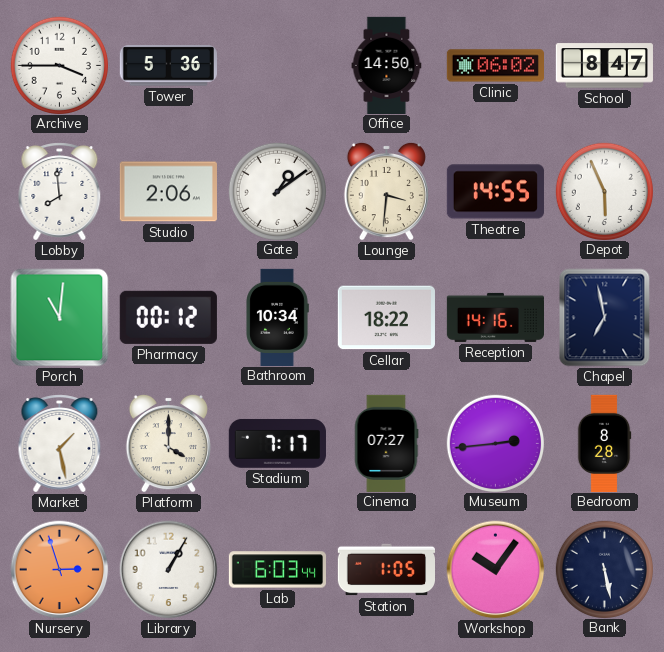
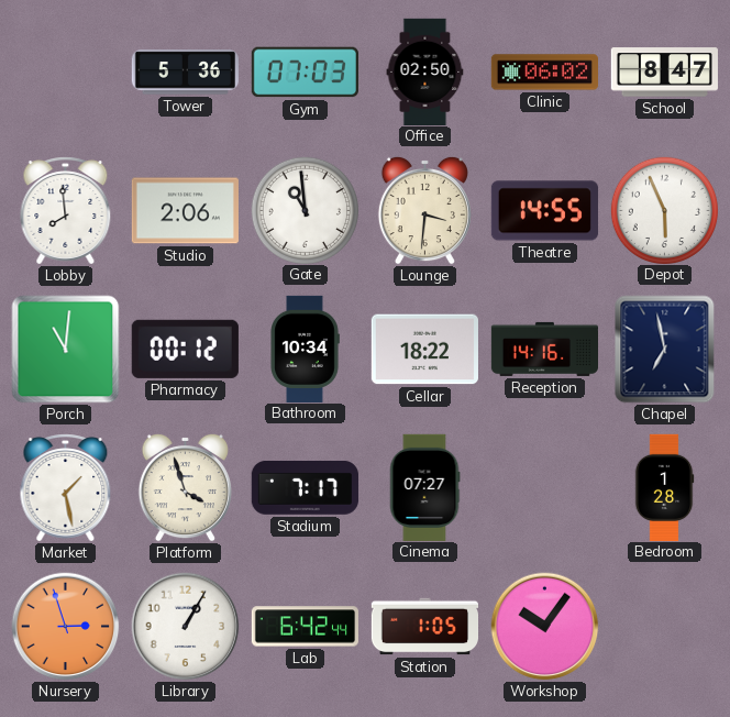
Archive: 3:45 -> none (59, 65)
Gym: none -> 07:03 (305, 73)
Office: 14:50 -> 02:50 (425, 71)
Gate: 1:09 -> 10:59 (305, 210)
Platform: 4:00 -> 3:57 (185, 487)
Museum: 2:44 -> none (495, 443)
Bedroom: 8:28 -> 1:28 (664, 487)
Lab: 6:03 -> 6:42 (305, 627)
Bank: 5:28 -> none (604, 569)
